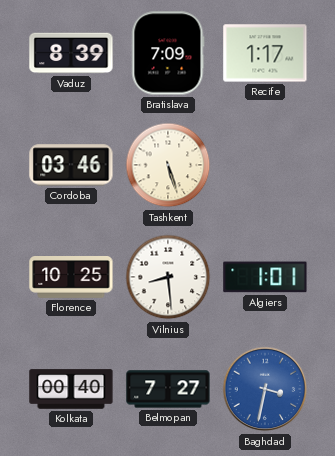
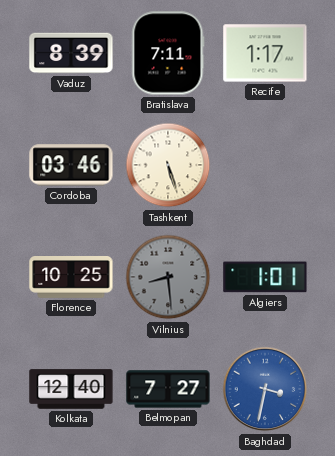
Bratislava: 7:09 -> 7:11 (168, 53)
Vilnius dial: white -> grey (168, 277)
Kolkata: 00:40 -> 12:40 (71, 389)
